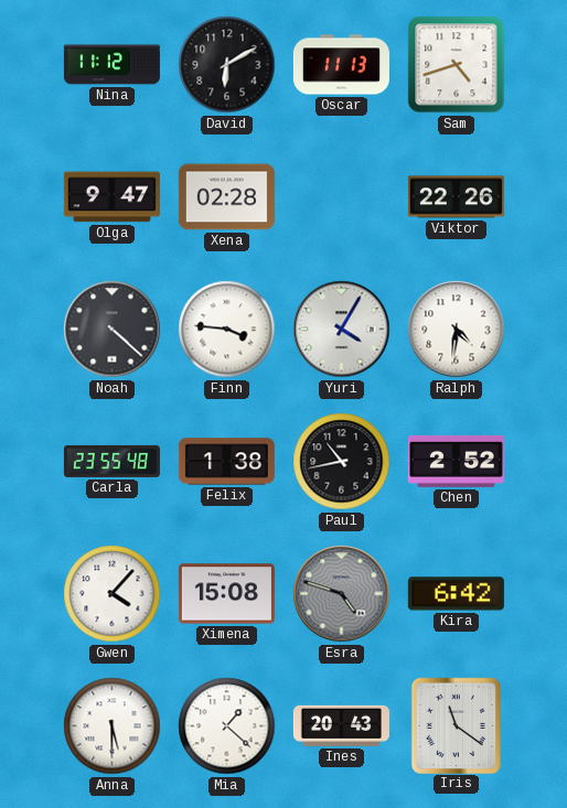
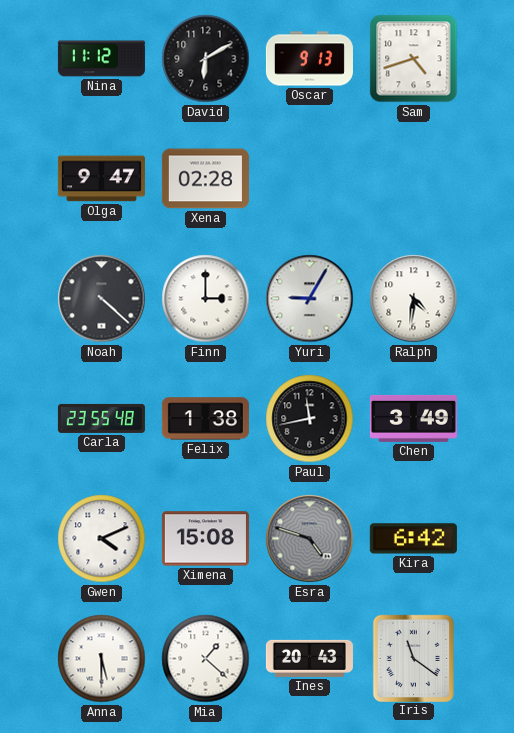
Oscar: 11:13 -> 9:13 (309, 59)
Viktor: 22:26 -> none (456, 197)
Finn: 3:46 -> 3:00 (206, 299)
Yuri: 4:05 -> 9:05 (310, 299)
Paul: 10:43 -> 11:43 (310, 419)
Chen: 2:52 -> 3:49 (413, 418)
Gwen: 4:07 -> 4:11 (102, 539)
